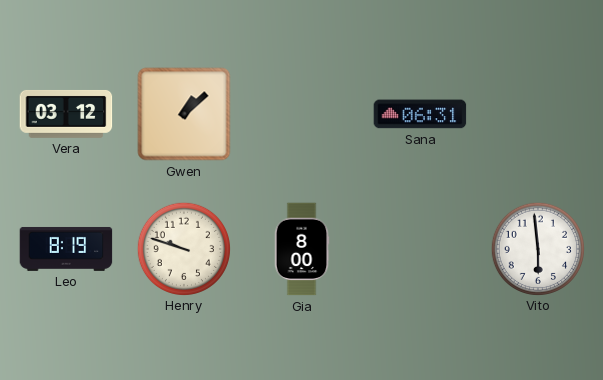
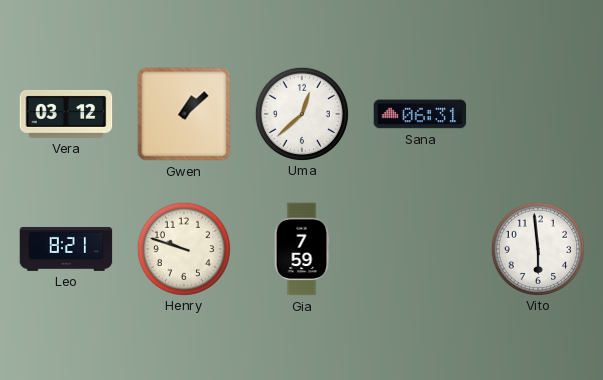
Uma: none -> 12:38 (301, 113)
Leo: 8:19 -> 8:21 (66, 249)
Gia: 8:00 -> 7:59 (302, 249)
